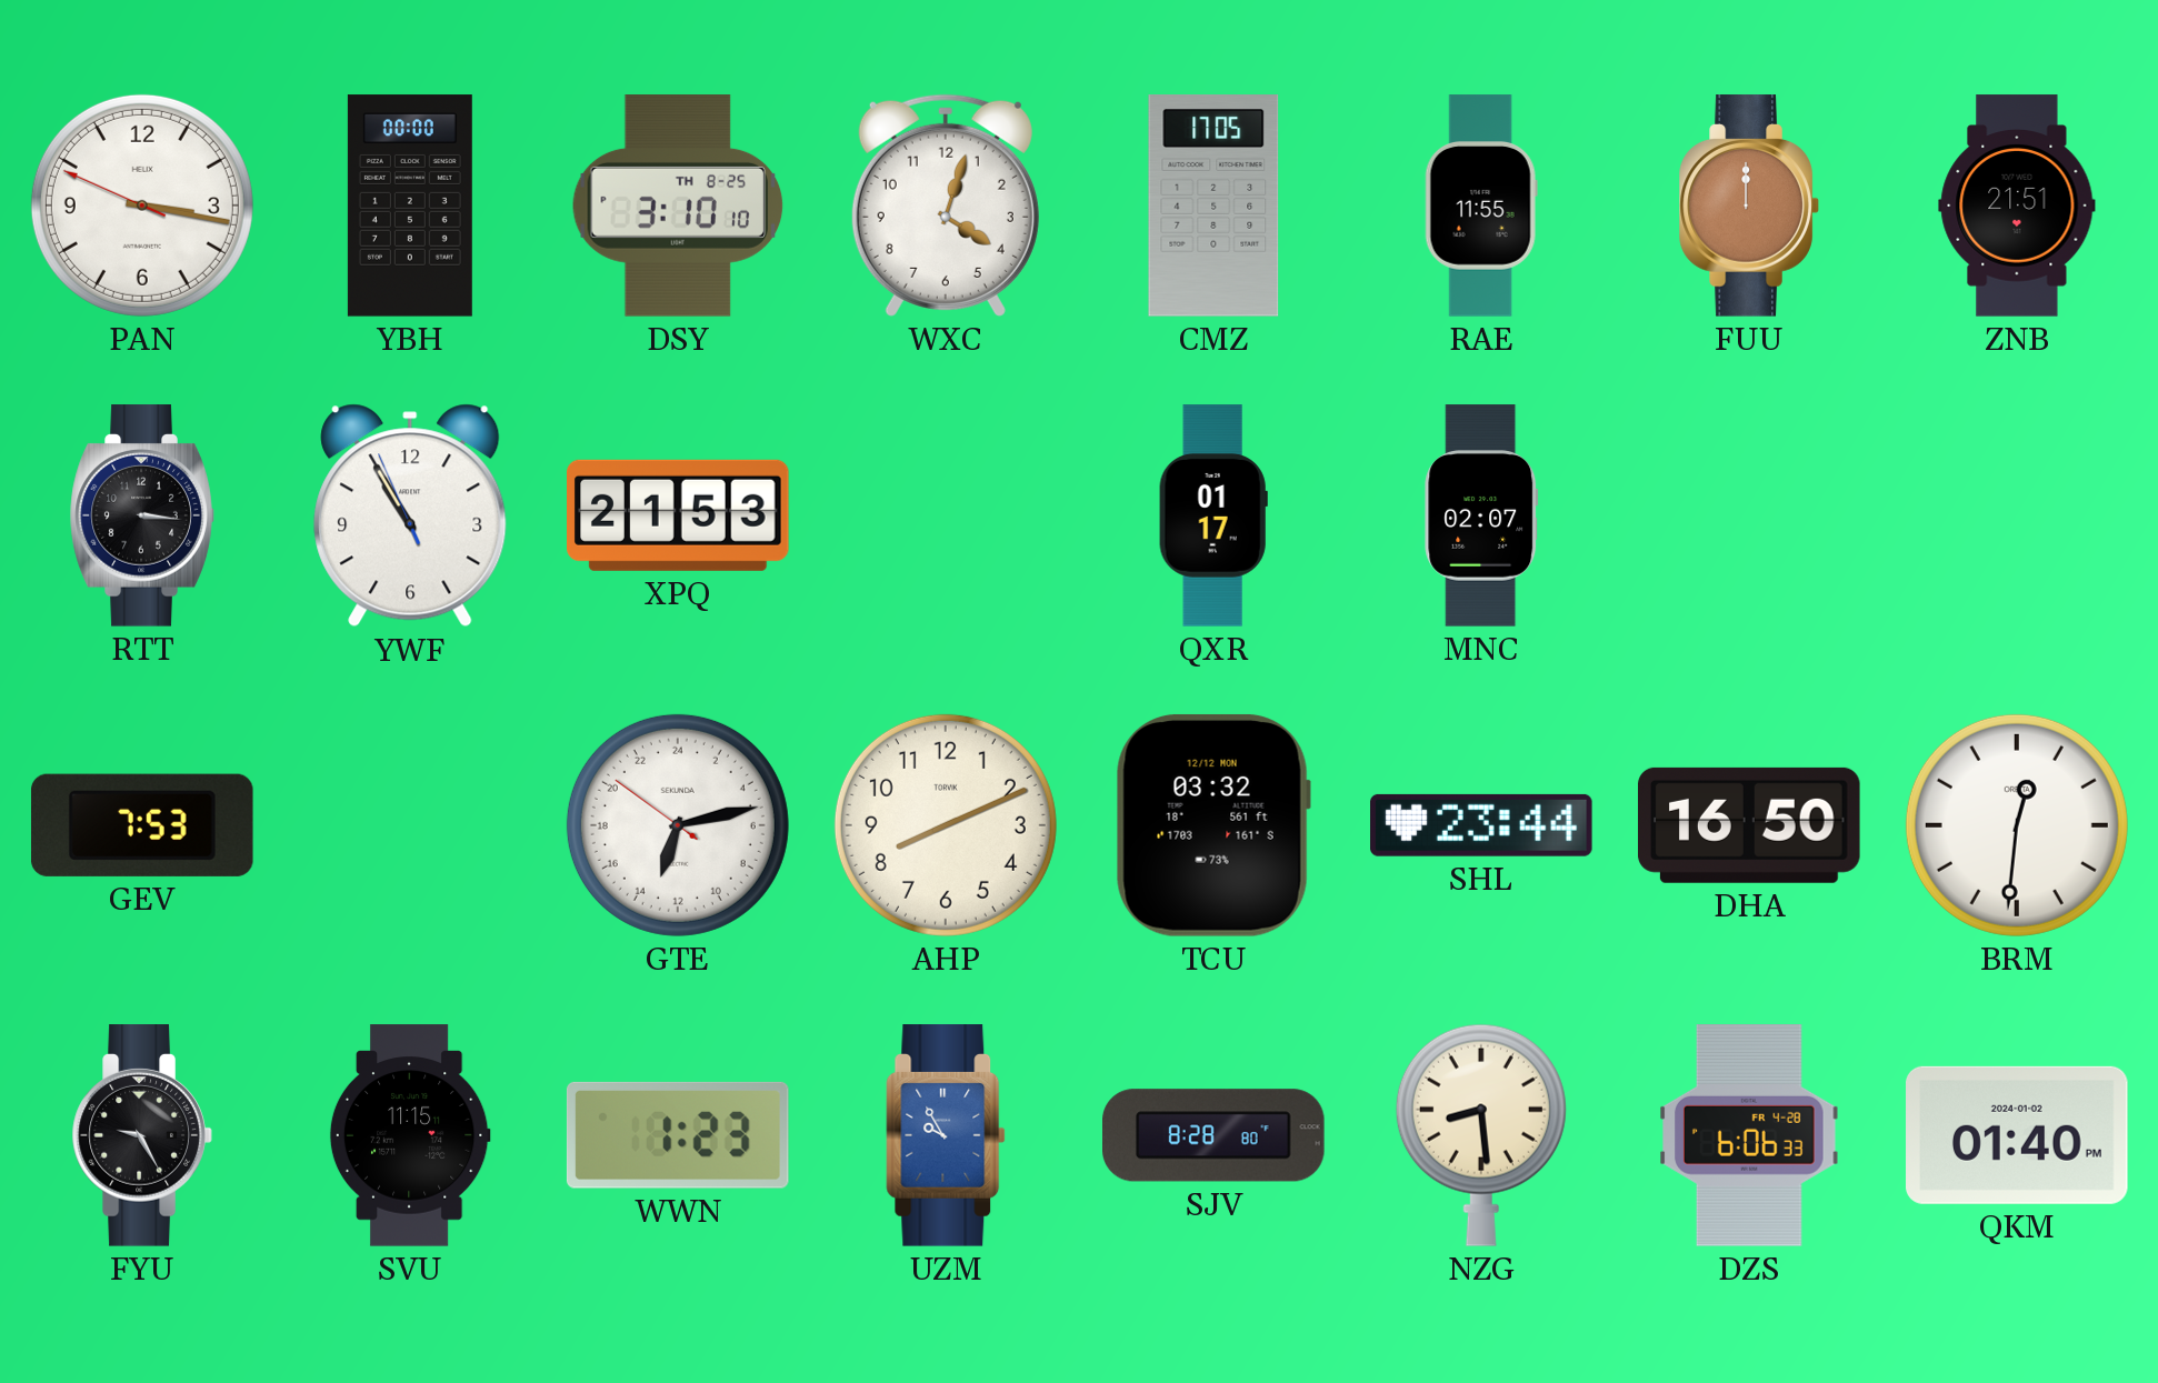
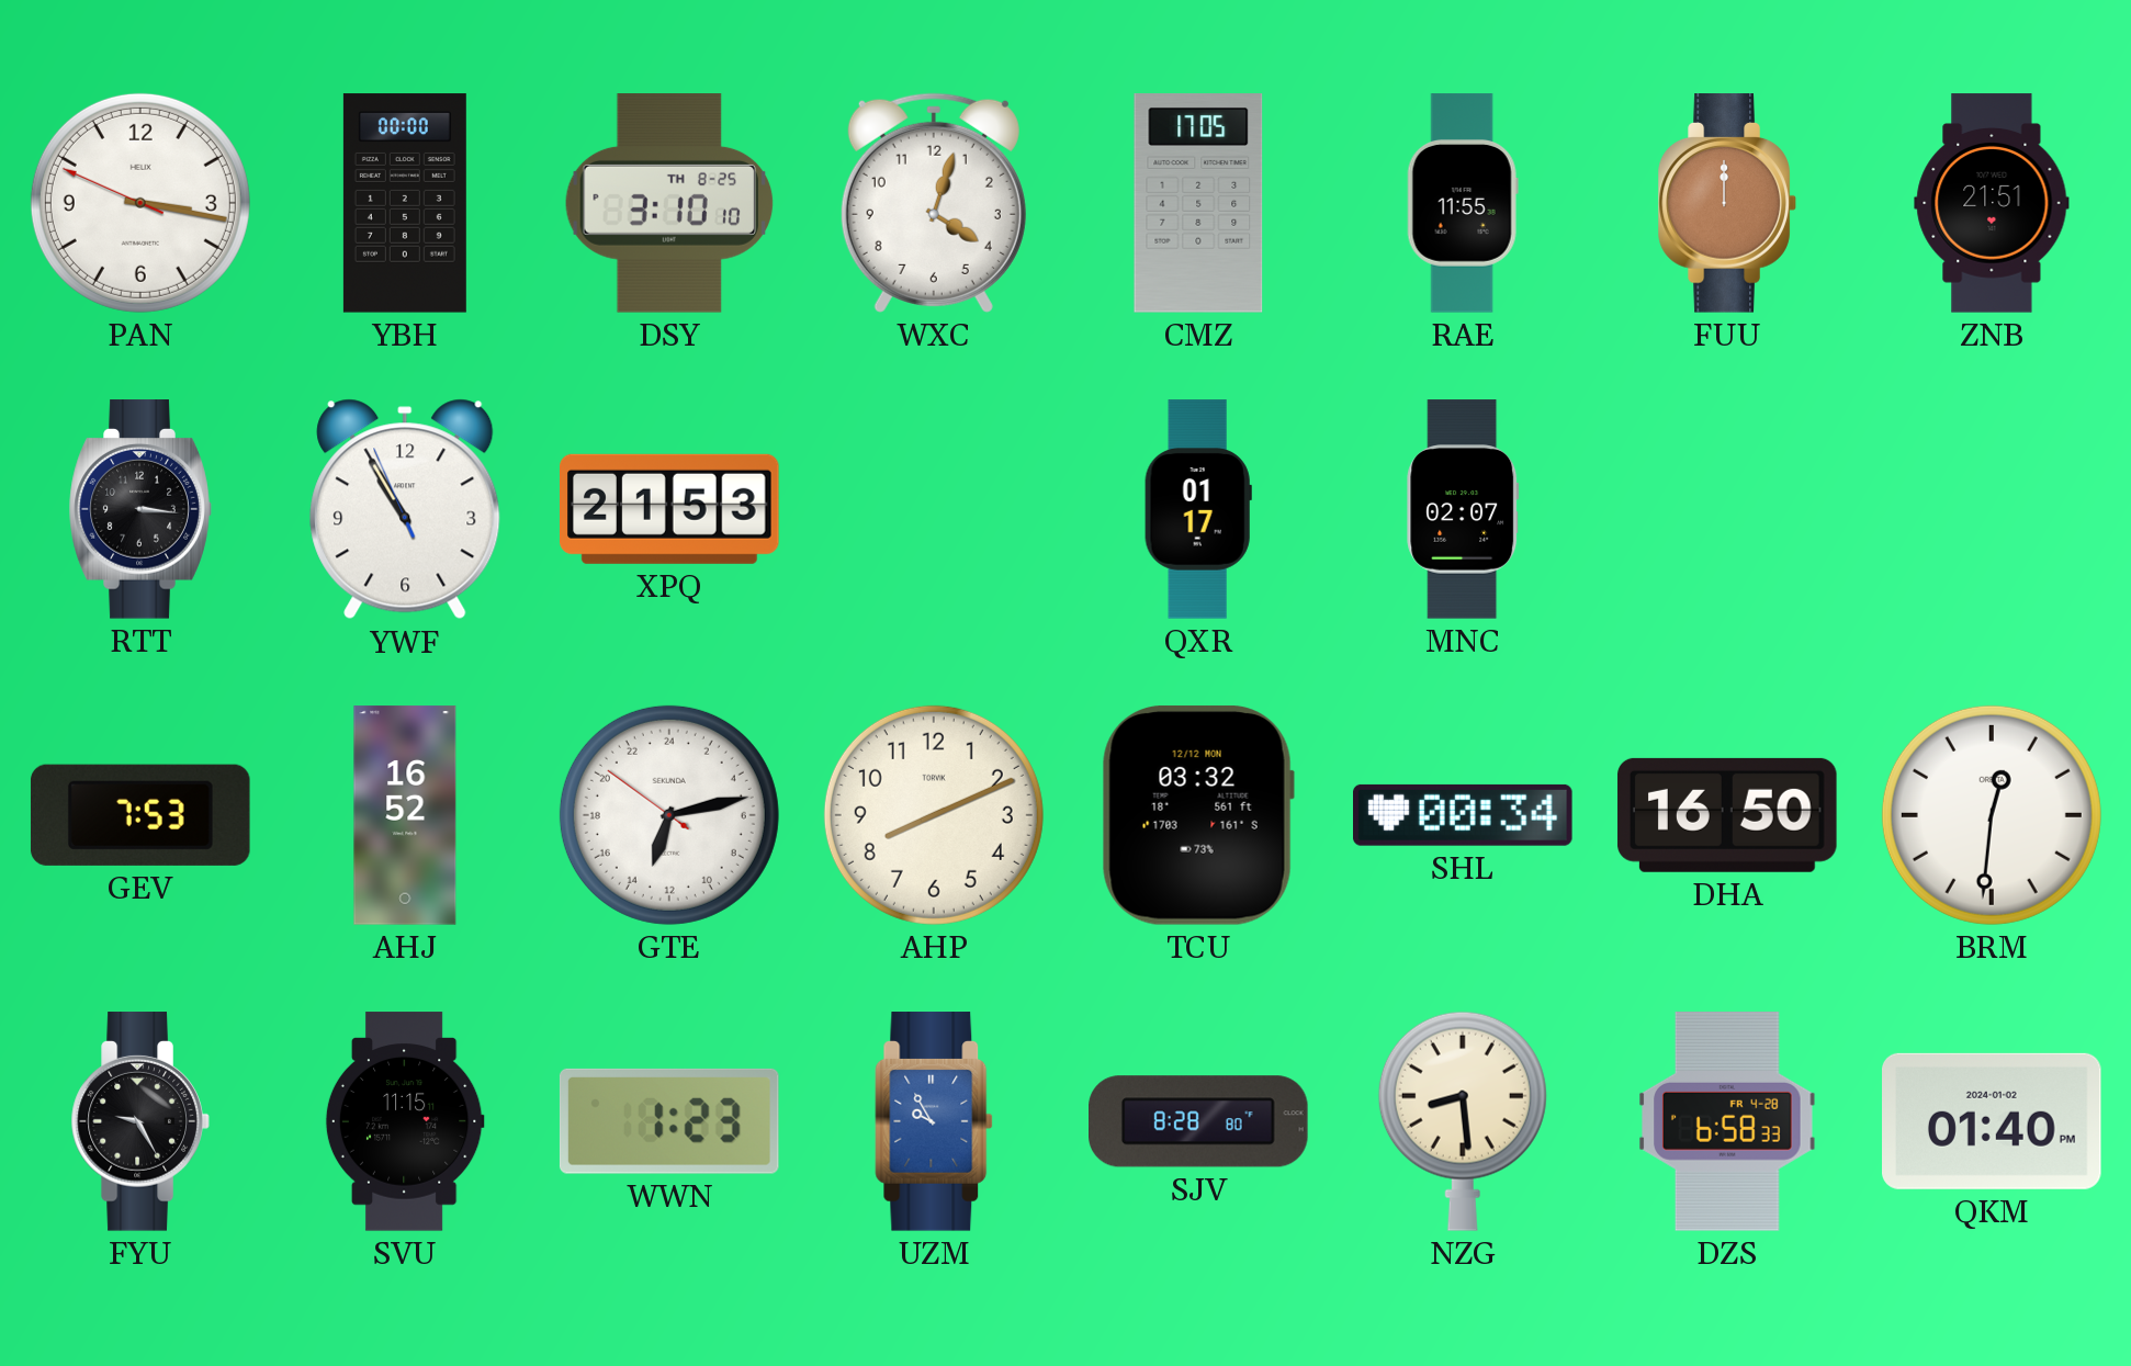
AHJ: none -> 16:52 (405, 815)
SHL: 23:44 -> 00:34 (1464, 815)
DZS: 6:06 -> 6:58 (1727, 1122)
